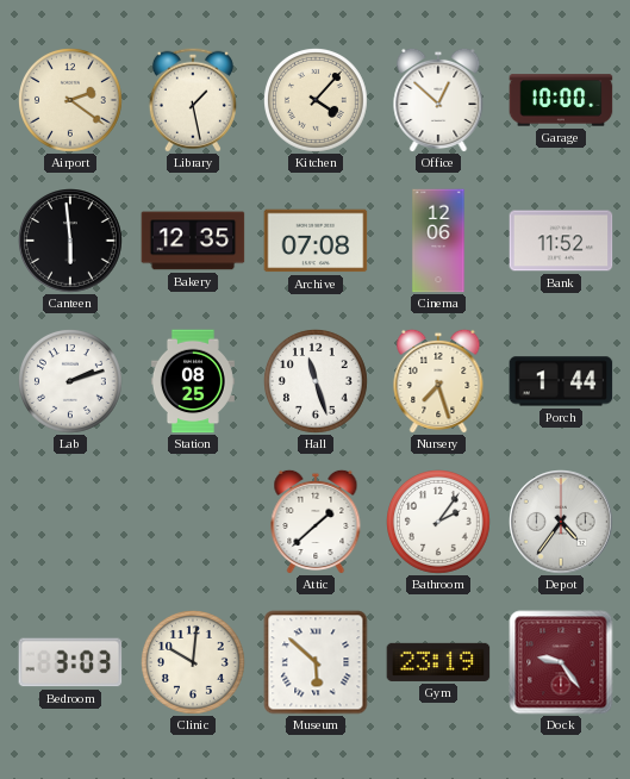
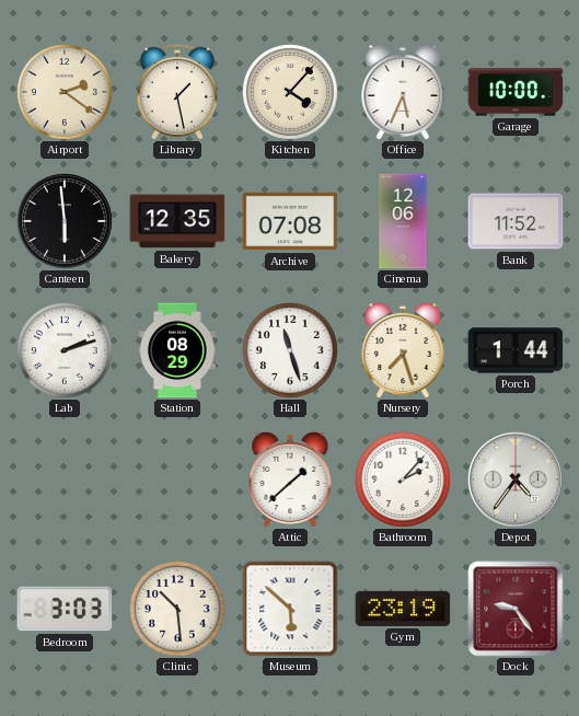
Office: 12:52 -> 5:34 (403, 92)
Station: 08:25 -> 08:29 (177, 350)
Bathroom: 2:06 -> 2:07 (404, 481)
Clinic: 10:01 -> 10:29 (178, 610)
